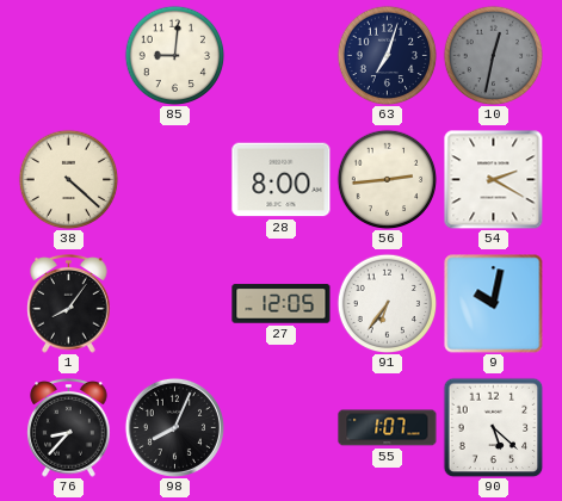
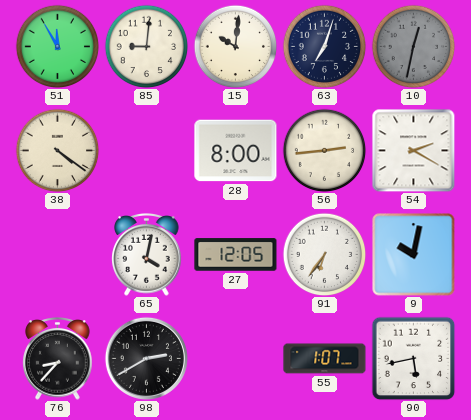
51: none -> 11:55 (57, 46)
15: none -> 10:01 (235, 46)
38: 4:22 -> 4:21 (57, 150)
1: 8:06 -> none (69, 304)
65: none -> 4:02 (147, 255)
98: 8:04 -> 2:40 (146, 358)
90: 5:22 -> 5:43 (413, 358)
